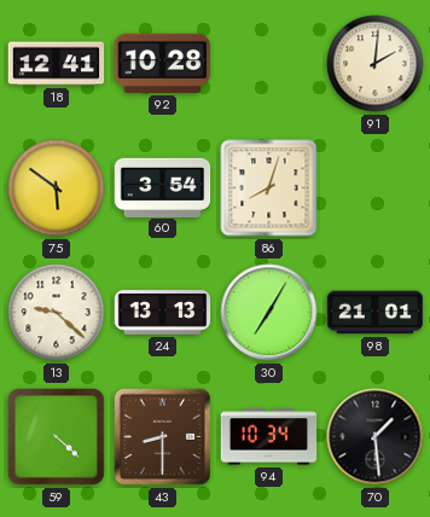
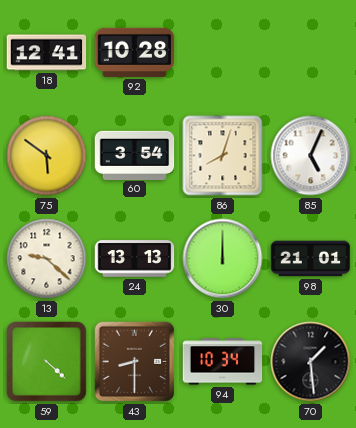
91: 2:01 -> none (376, 64)
85: none -> 5:04 (311, 156)
30: 7:05 -> 12:00 (223, 259)
